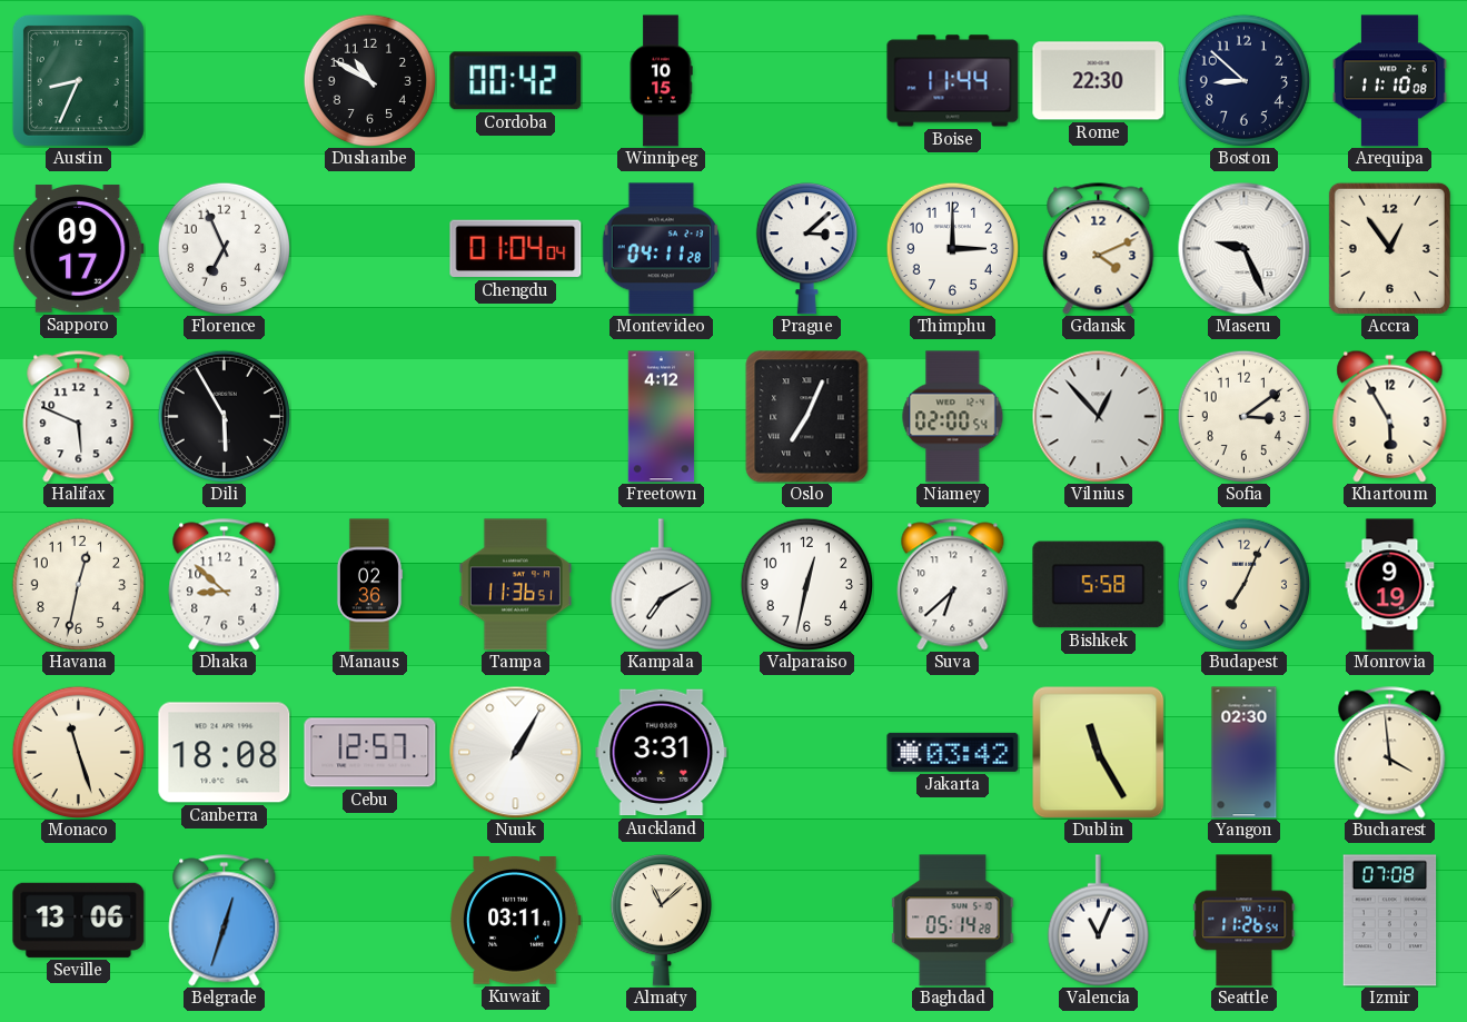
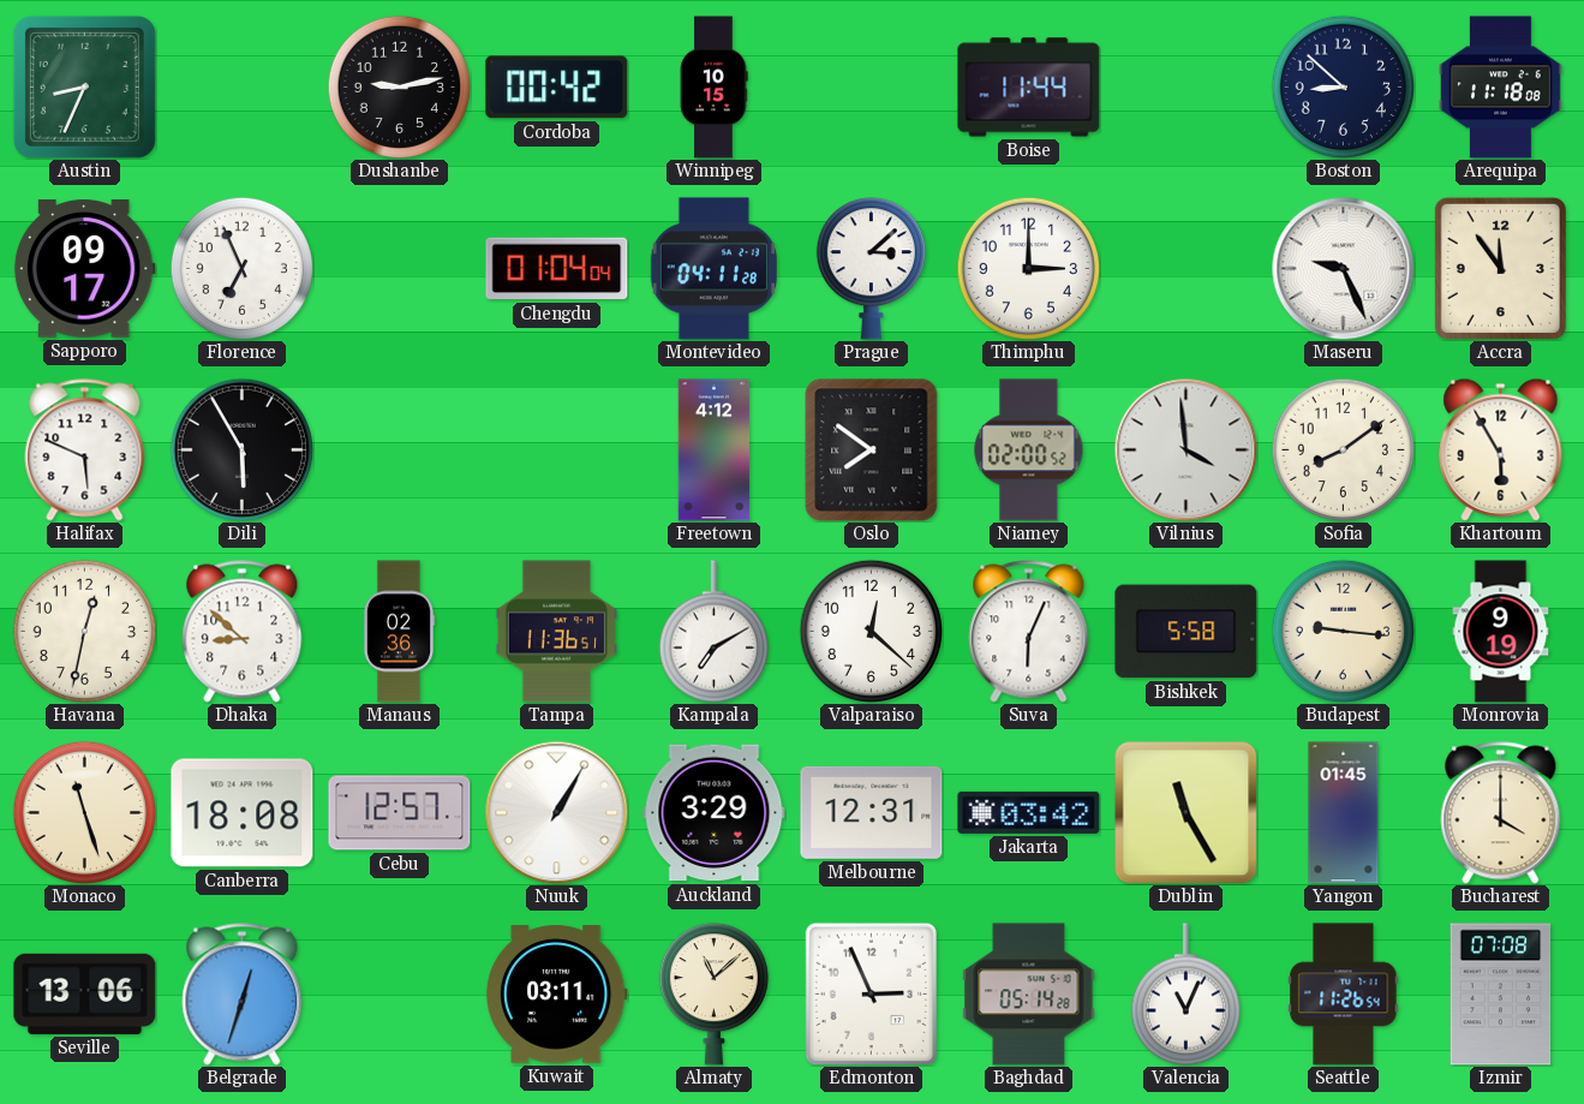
Dushanbe: 10:50 -> 9:13 (399, 86)
Rome: 22:30 -> none (1099, 81)
Arequipa: 11:10 -> 11:18 (1501, 88)
Gdansk: 4:11 -> none (1099, 249)
Accra: 12:54 -> 11:54 (1500, 268)
Oslo: 7:04 -> 7:51 (872, 450)
Niamey: 02:00:54 -> 02:00:52 (1029, 450)
Vilnius: 12:53 -> 3:59 (1186, 450)
Sofia: 3:09 -> 8:09 (1343, 449)
Valparaiso: 12:32 -> 12:22 (871, 631)
Suva: 6:38 -> 6:04 (1029, 632)
Budapest: 7:04 -> 9:16 (1343, 631)
Auckland: 3:31 -> 3:29 (715, 813)
Melbourne: none -> 12:31 (872, 812)
Yangon: 02:30 -> 01:45 (1344, 813)
Bucharest: 3:59 -> 4:00 (1501, 813)
Edmonton: none -> 2:56 (871, 993)
